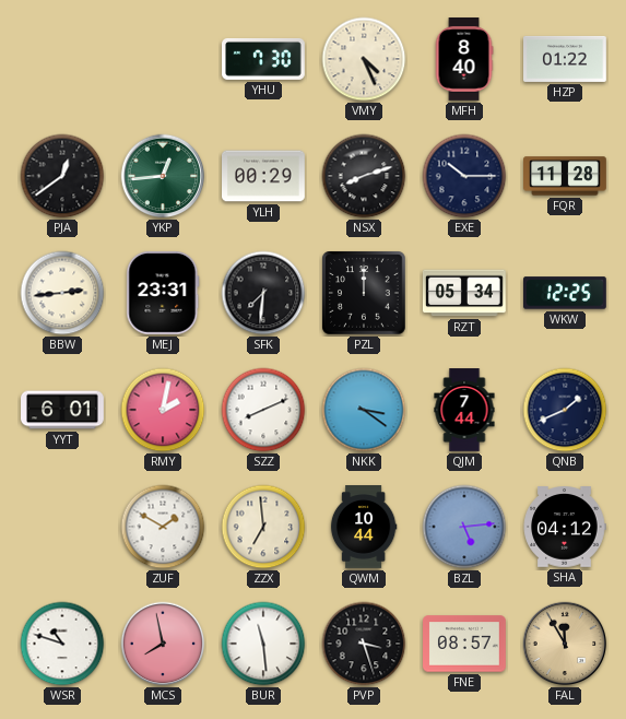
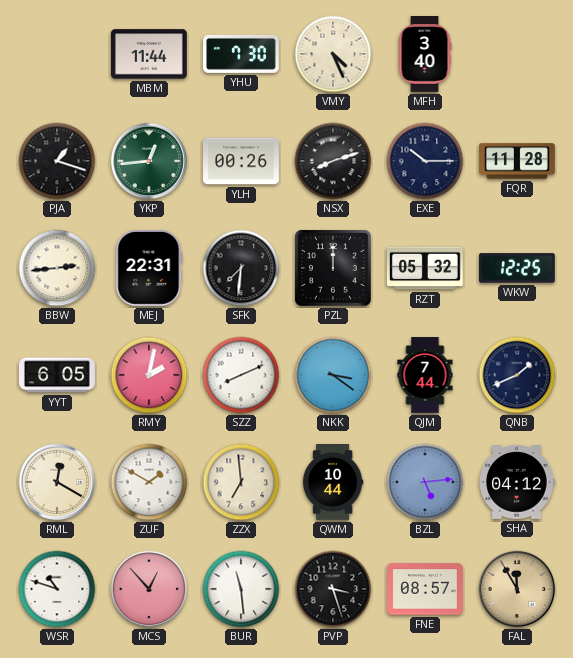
MBM: none -> 11:44 (149, 54)
MFH: 8:40 -> 3:40 (425, 55)
HZP: 01:22 -> none (566, 59)
PJA: 12:39 -> 1:18 (57, 161)
YLH: 00:29 -> 00:26 (242, 161)
MEJ: 23:31 -> 22:31 (149, 268)
RZT: 05:34 -> 05:32 (425, 268)
YYT: 6:01 -> 6:05 (58, 375)
RML: none -> 12:20 (57, 482)
MCS: 7:58 -> 12:53 (149, 589)
